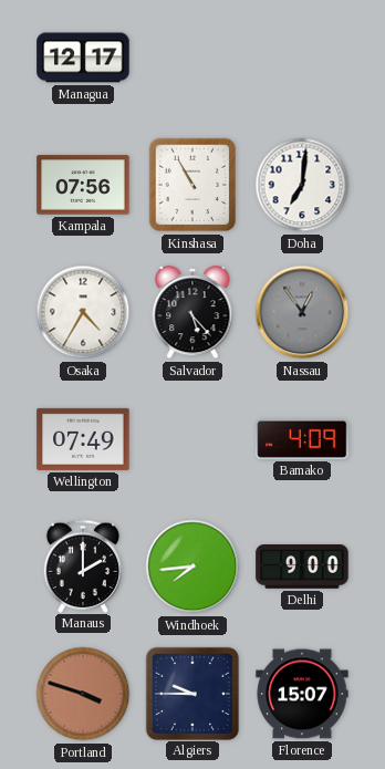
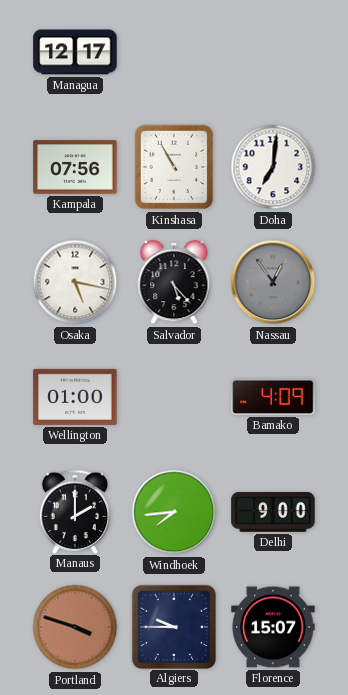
Osaka: 4:35 -> 5:17 (75, 282)
Wellington: 07:49 -> 01:00 (75, 397)
